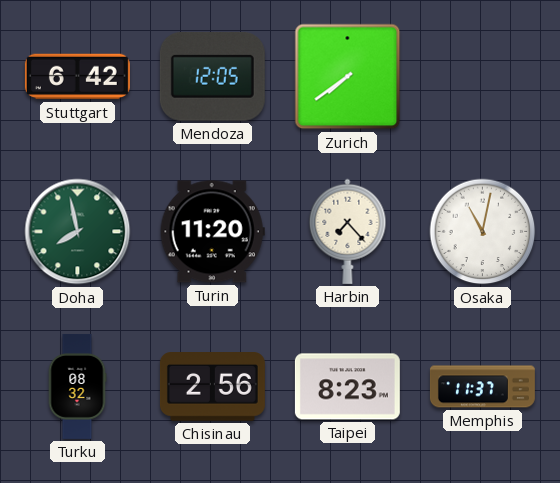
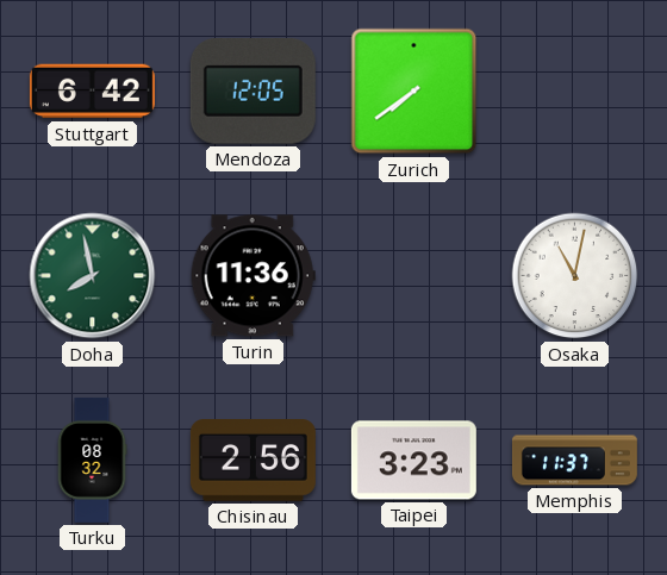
Turin: 11:20 -> 11:36 (253, 276)
Harbin: 7:23 -> none (348, 231)
Taipei: 8:23 -> 3:23 (413, 461)
